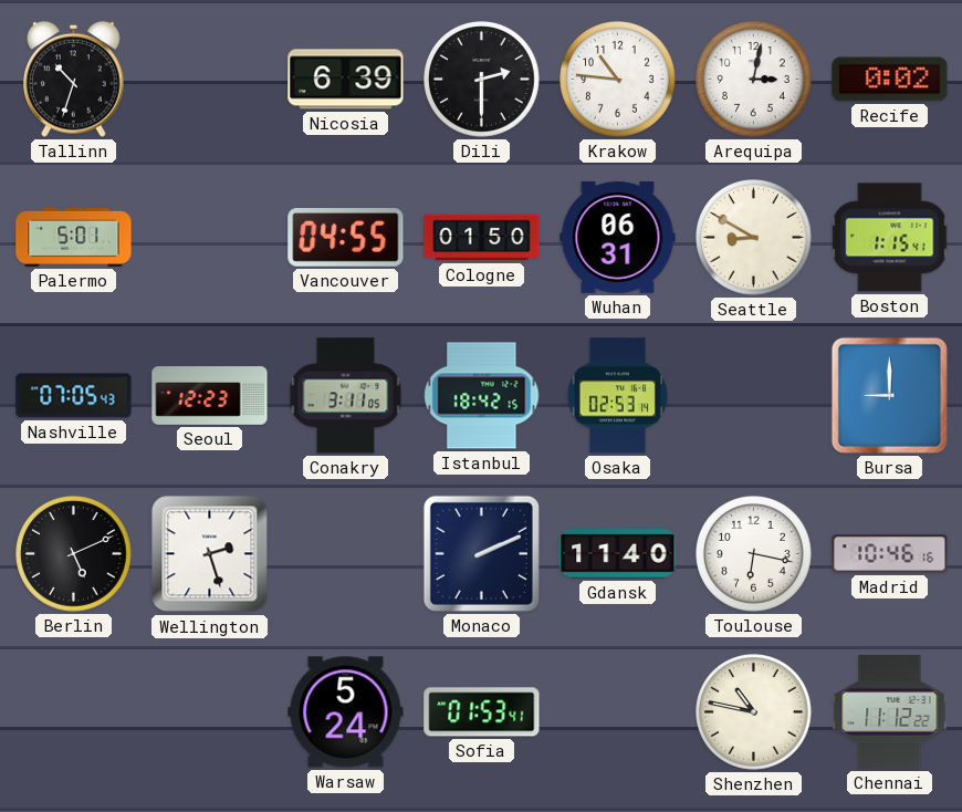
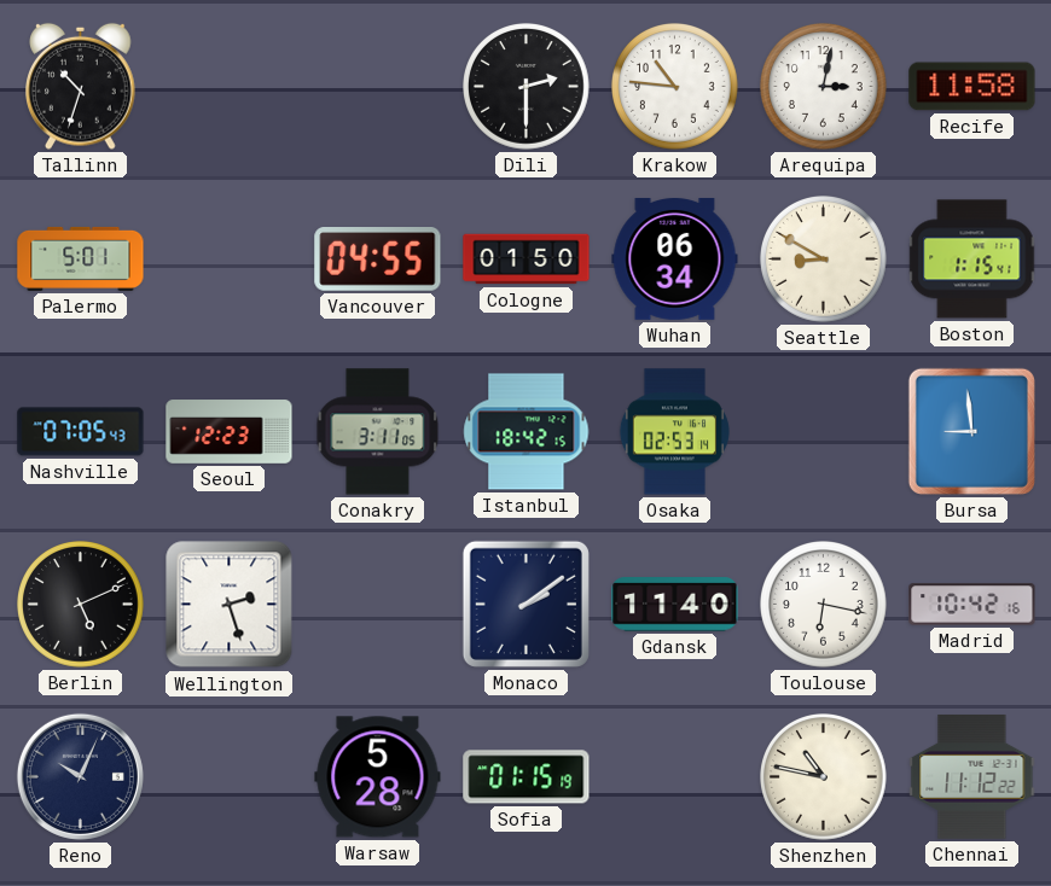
Nicosia: 6:39 -> none (346, 80)
Recife: 0:02 -> 11:58 (972, 87)
Wuhan: 06:31 -> 06:34 (675, 260)
Bursa: 9:00 -> 8:59 (971, 431)
Monaco: 2:11 -> 2:09 (525, 604)
Madrid: 10:46 -> 10:42 (972, 605)
Reno: none -> 10:04 (80, 776)
Warsaw: 5:24 -> 5:28 (378, 777)
Sofia: 01:53 -> 01:15 (527, 777)
